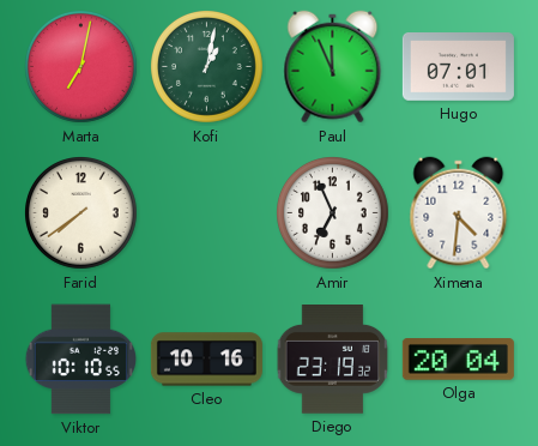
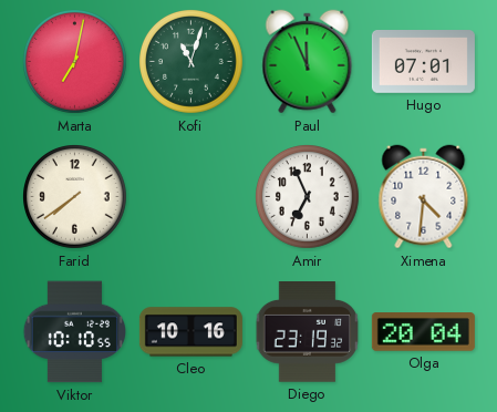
Kofi: 1:02 -> 11:03 (191, 62)
